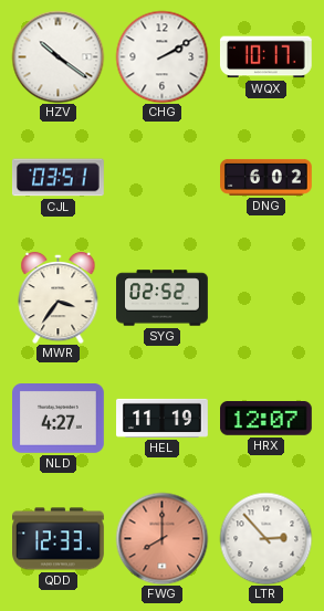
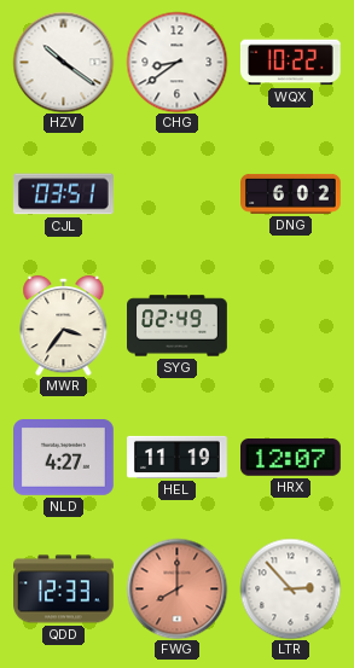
CHG: 2:10 -> 8:39 (176, 62)
WQX: 10:17 -> 10:22 (290, 63)
SYG: 02:52 -> 02:49 (178, 326)
